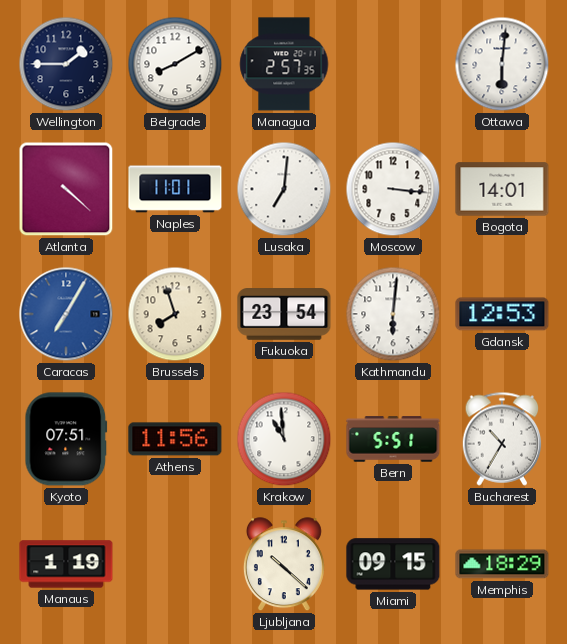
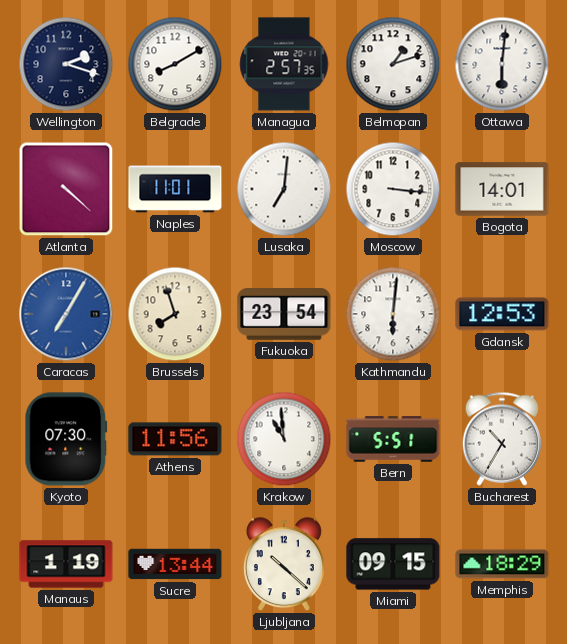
Wellington: 1:45 -> 2:18 (66, 64)
Belmopan: none -> 1:12 (393, 64)
Kyoto: 07:51 -> 07:30 (66, 439)
Sucre: none -> 13:44 (175, 564)
